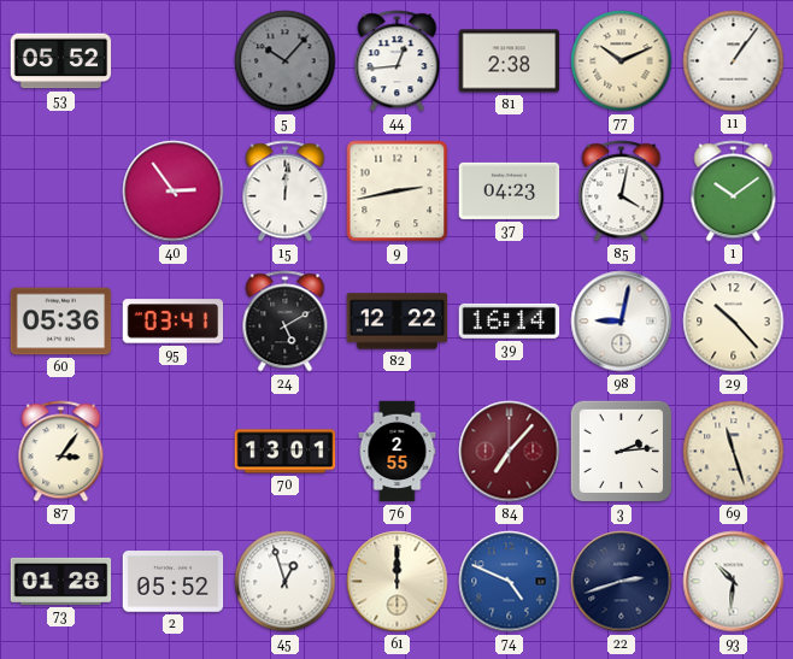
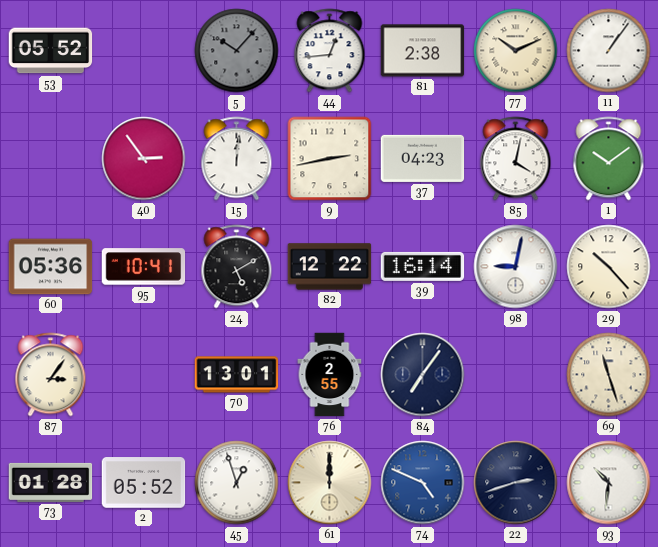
95: 03:41 -> 10:41 (144, 267)
84: 7:07 -> 7:06 (423, 375)
84 dial: burgundy -> navy (423, 375)
3: 2:14 -> none (622, 452)
